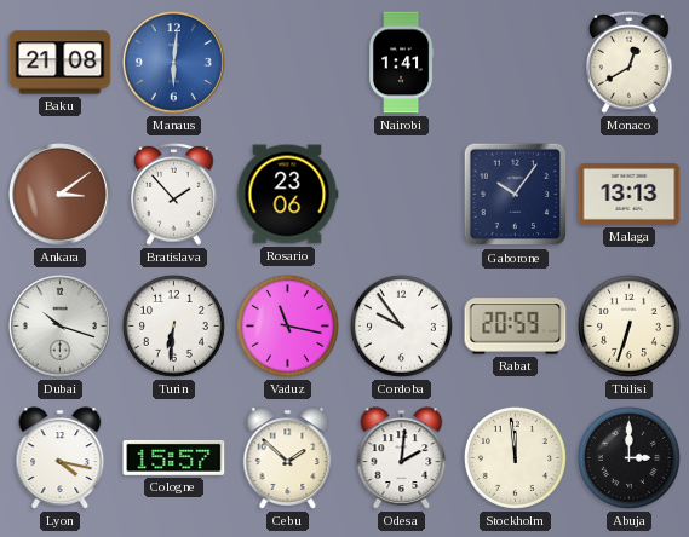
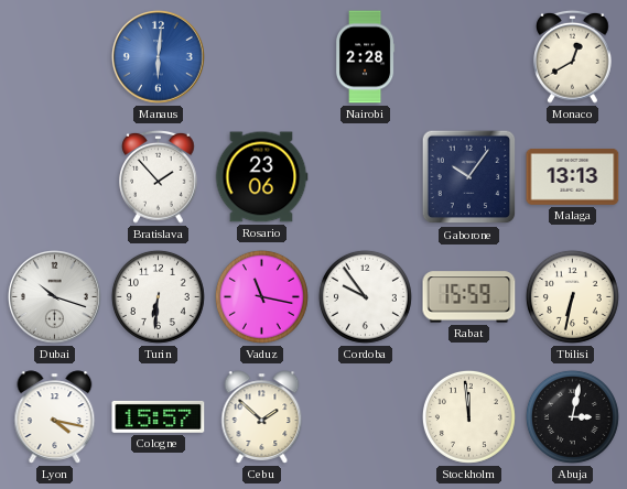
Baku: 21:08 -> none (61, 63)
Nairobi: 1:41 -> 2:28 (365, 57)
Ankara: 3:09 -> none (61, 195)
Rabat: 20:59 -> 15:59 (469, 297)
Tbilisi: 6:33 -> 6:32 (572, 296)
Odesa: 2:01 -> none (402, 458)
Abuja: 3:00 -> 3:02 (572, 416)
